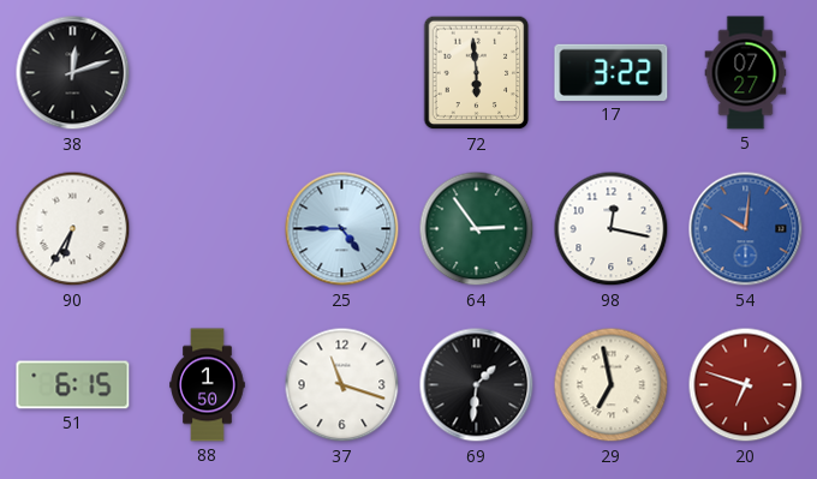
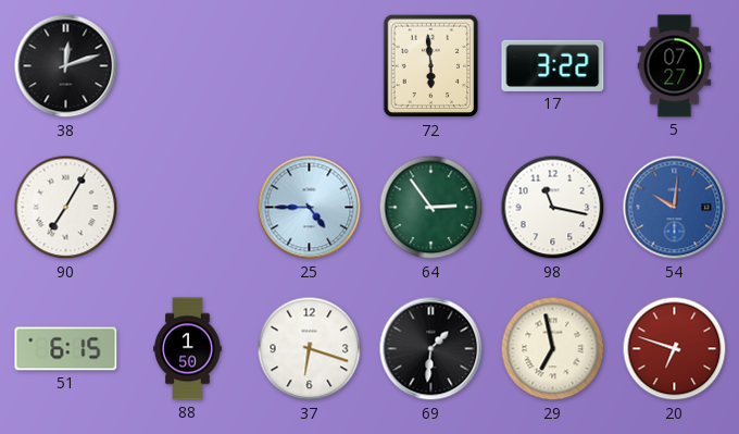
90: 6:35 -> 7:05 (66, 208)
98: 12:17 -> 11:17 (553, 208)
37: 11:18 -> 6:18 (310, 349)
